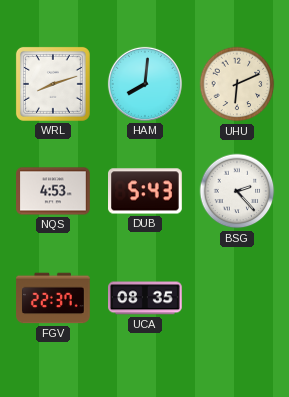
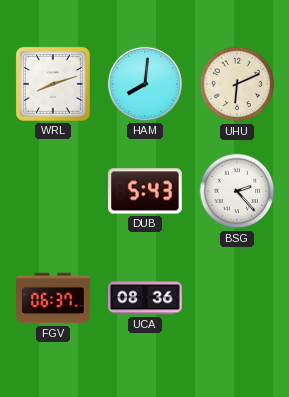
NQS: 4:53 -> none (53, 191)
FGV: 22:37 -> 06:37 (53, 298)
UCA: 08:35 -> 08:36 (146, 298)
